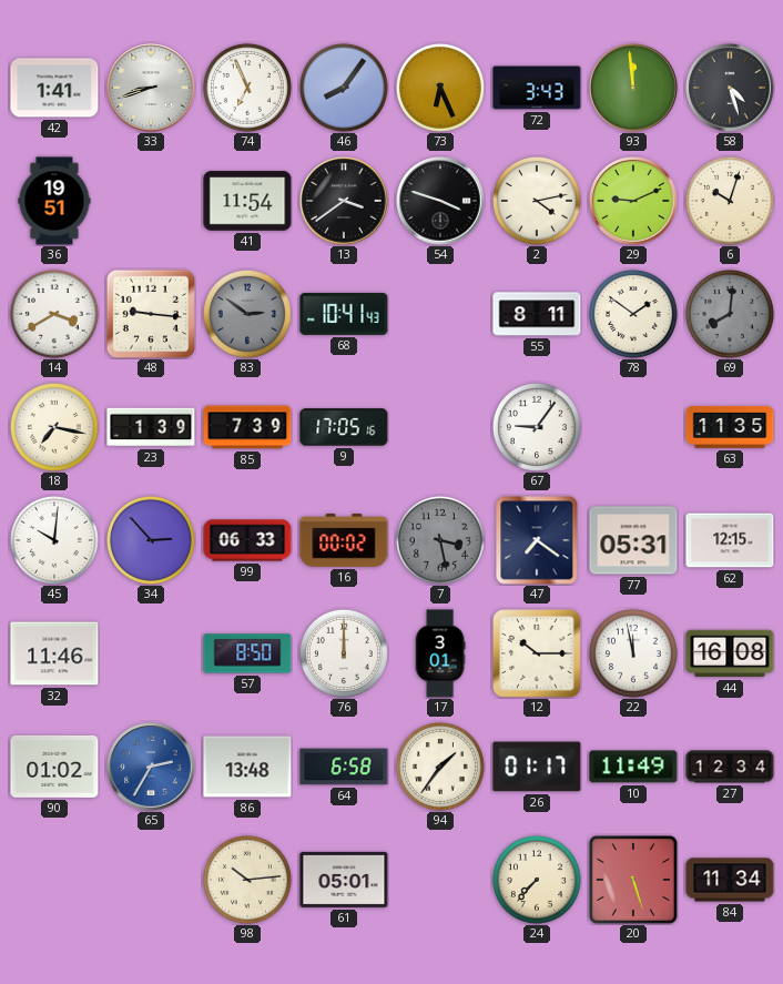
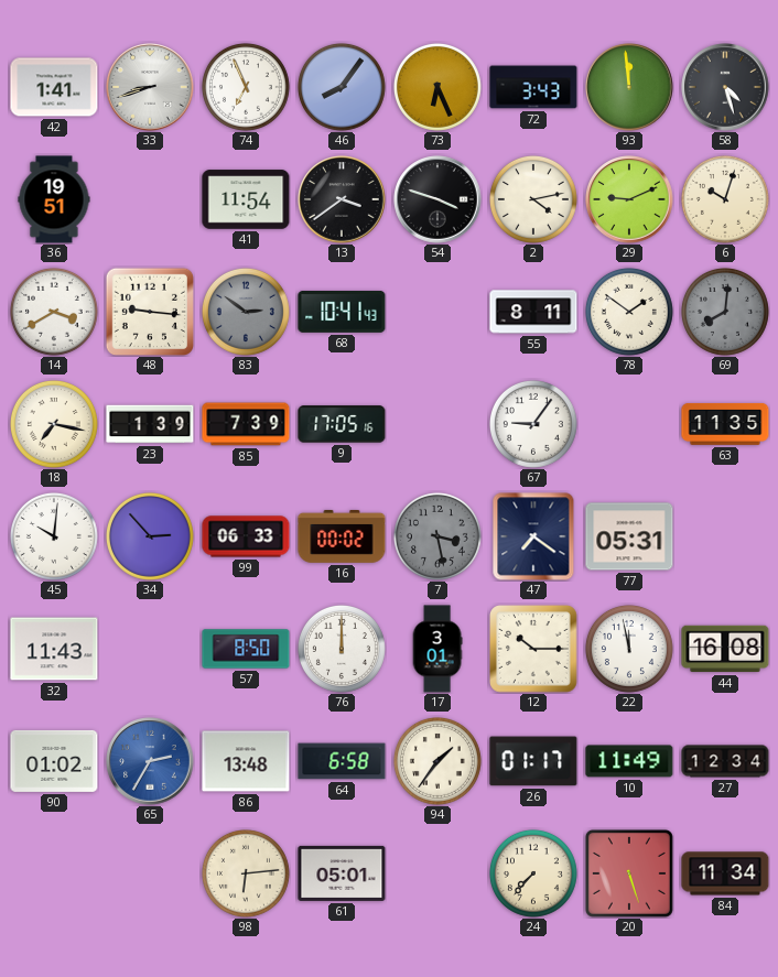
62: 12:15 -> none (730, 540)
32: 11:46 -> 11:43 (54, 649)
98: 10:14 -> 6:14 (246, 873)
